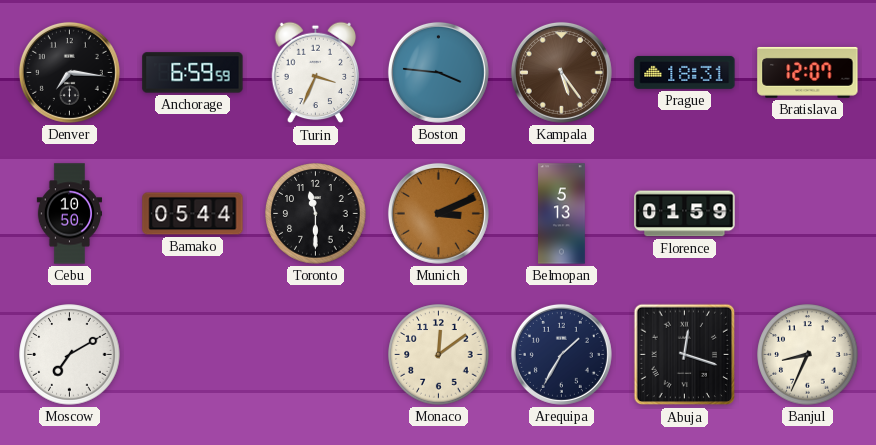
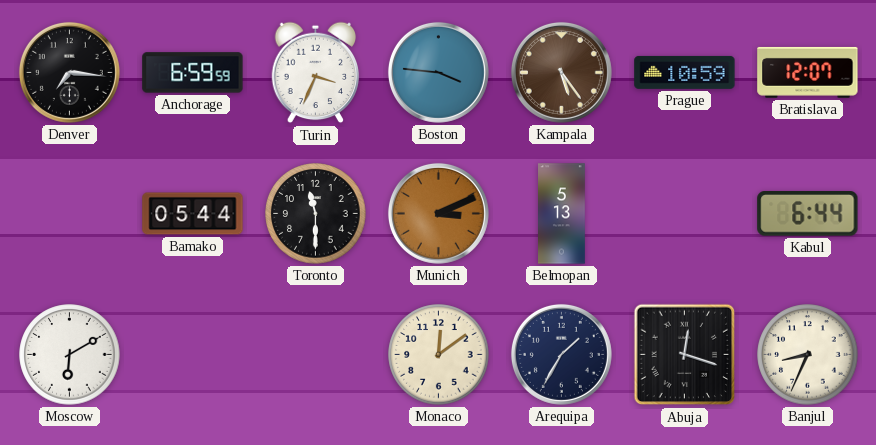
Prague: 18:31 -> 10:59 (685, 72)
Cebu: 10:50 -> none (69, 214)
Florence: 01:59 -> none (685, 214)
Kabul: none -> 6:44 (808, 214)
Moscow: 7:10 -> 6:10 (70, 355)
